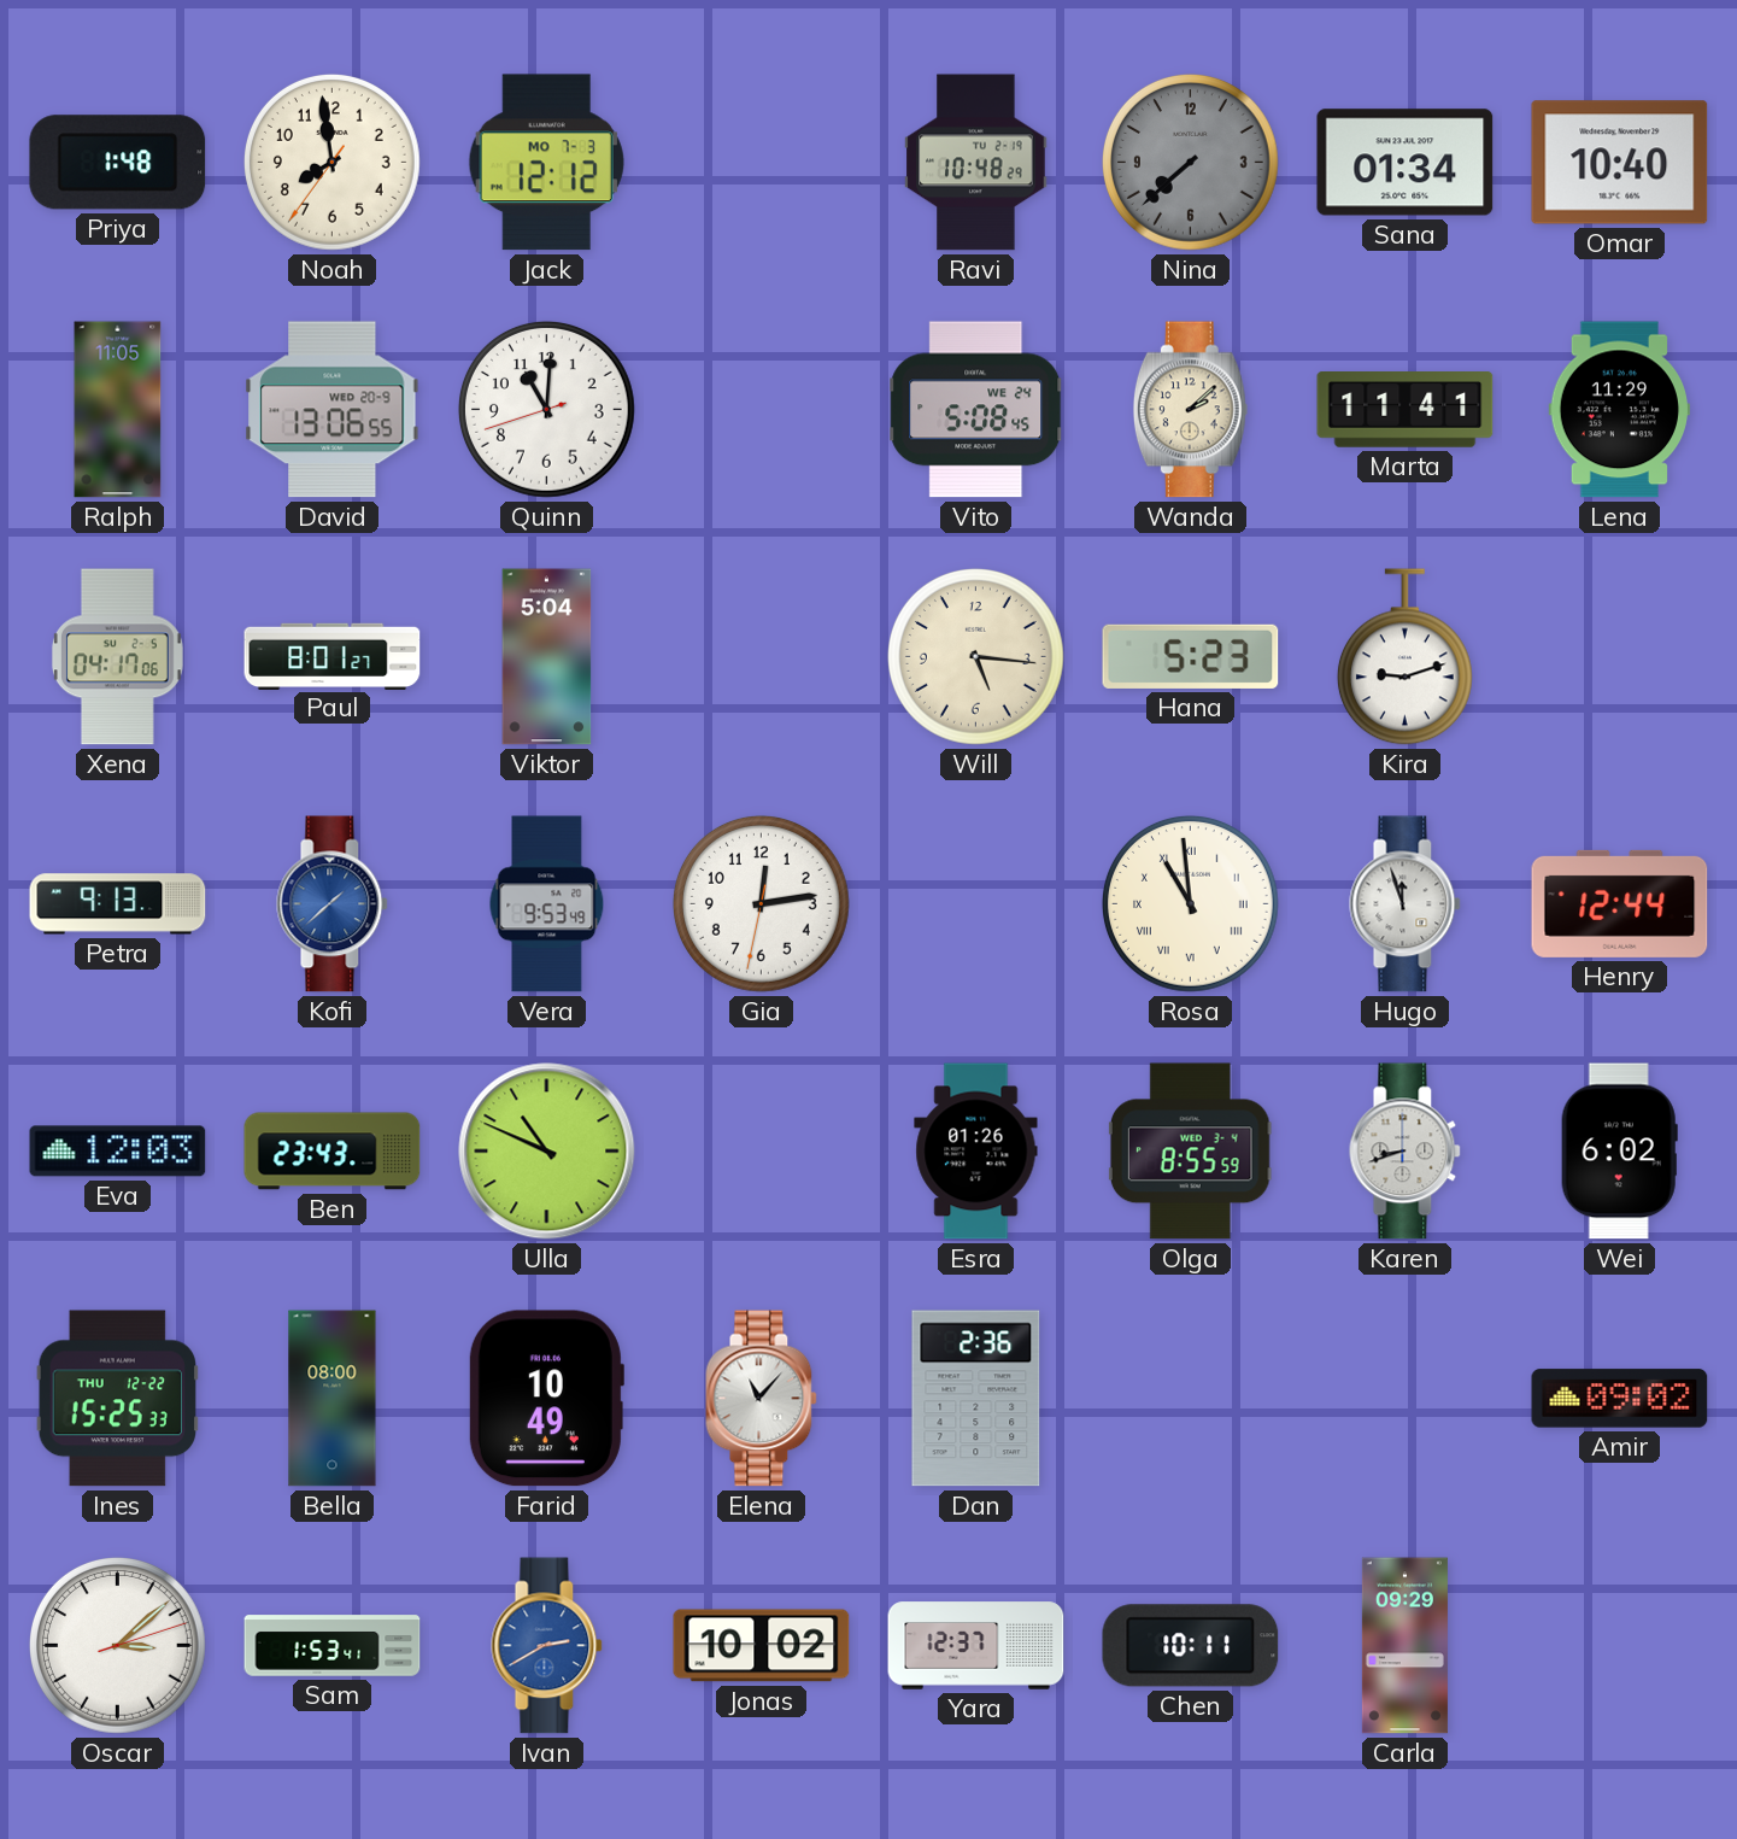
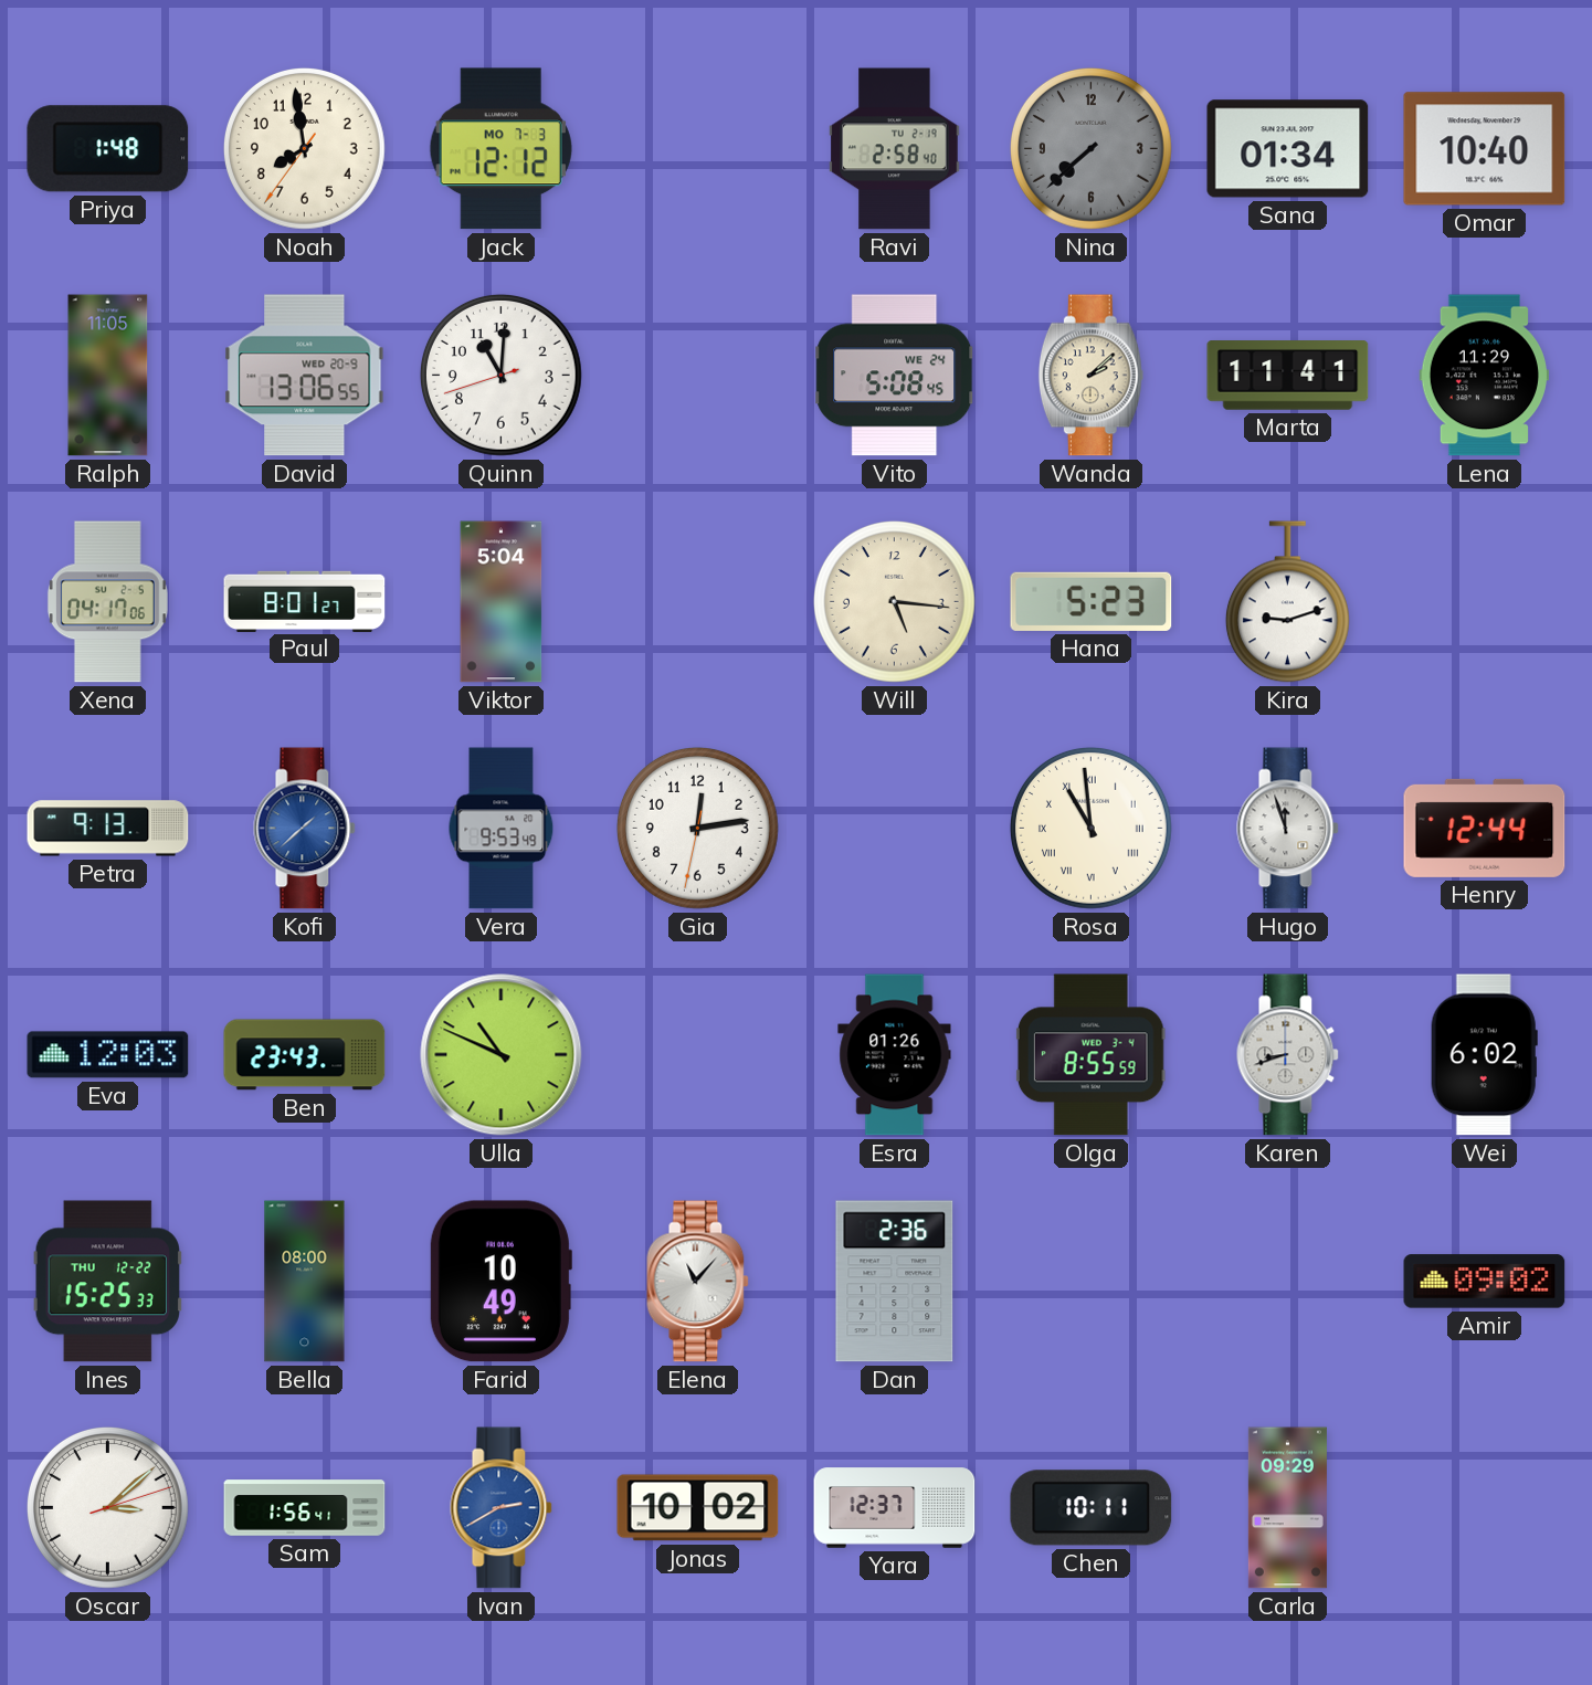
Ravi: 10:48 -> 2:58 (895, 149)
Sam: 1:53 -> 1:56 (305, 1508)
